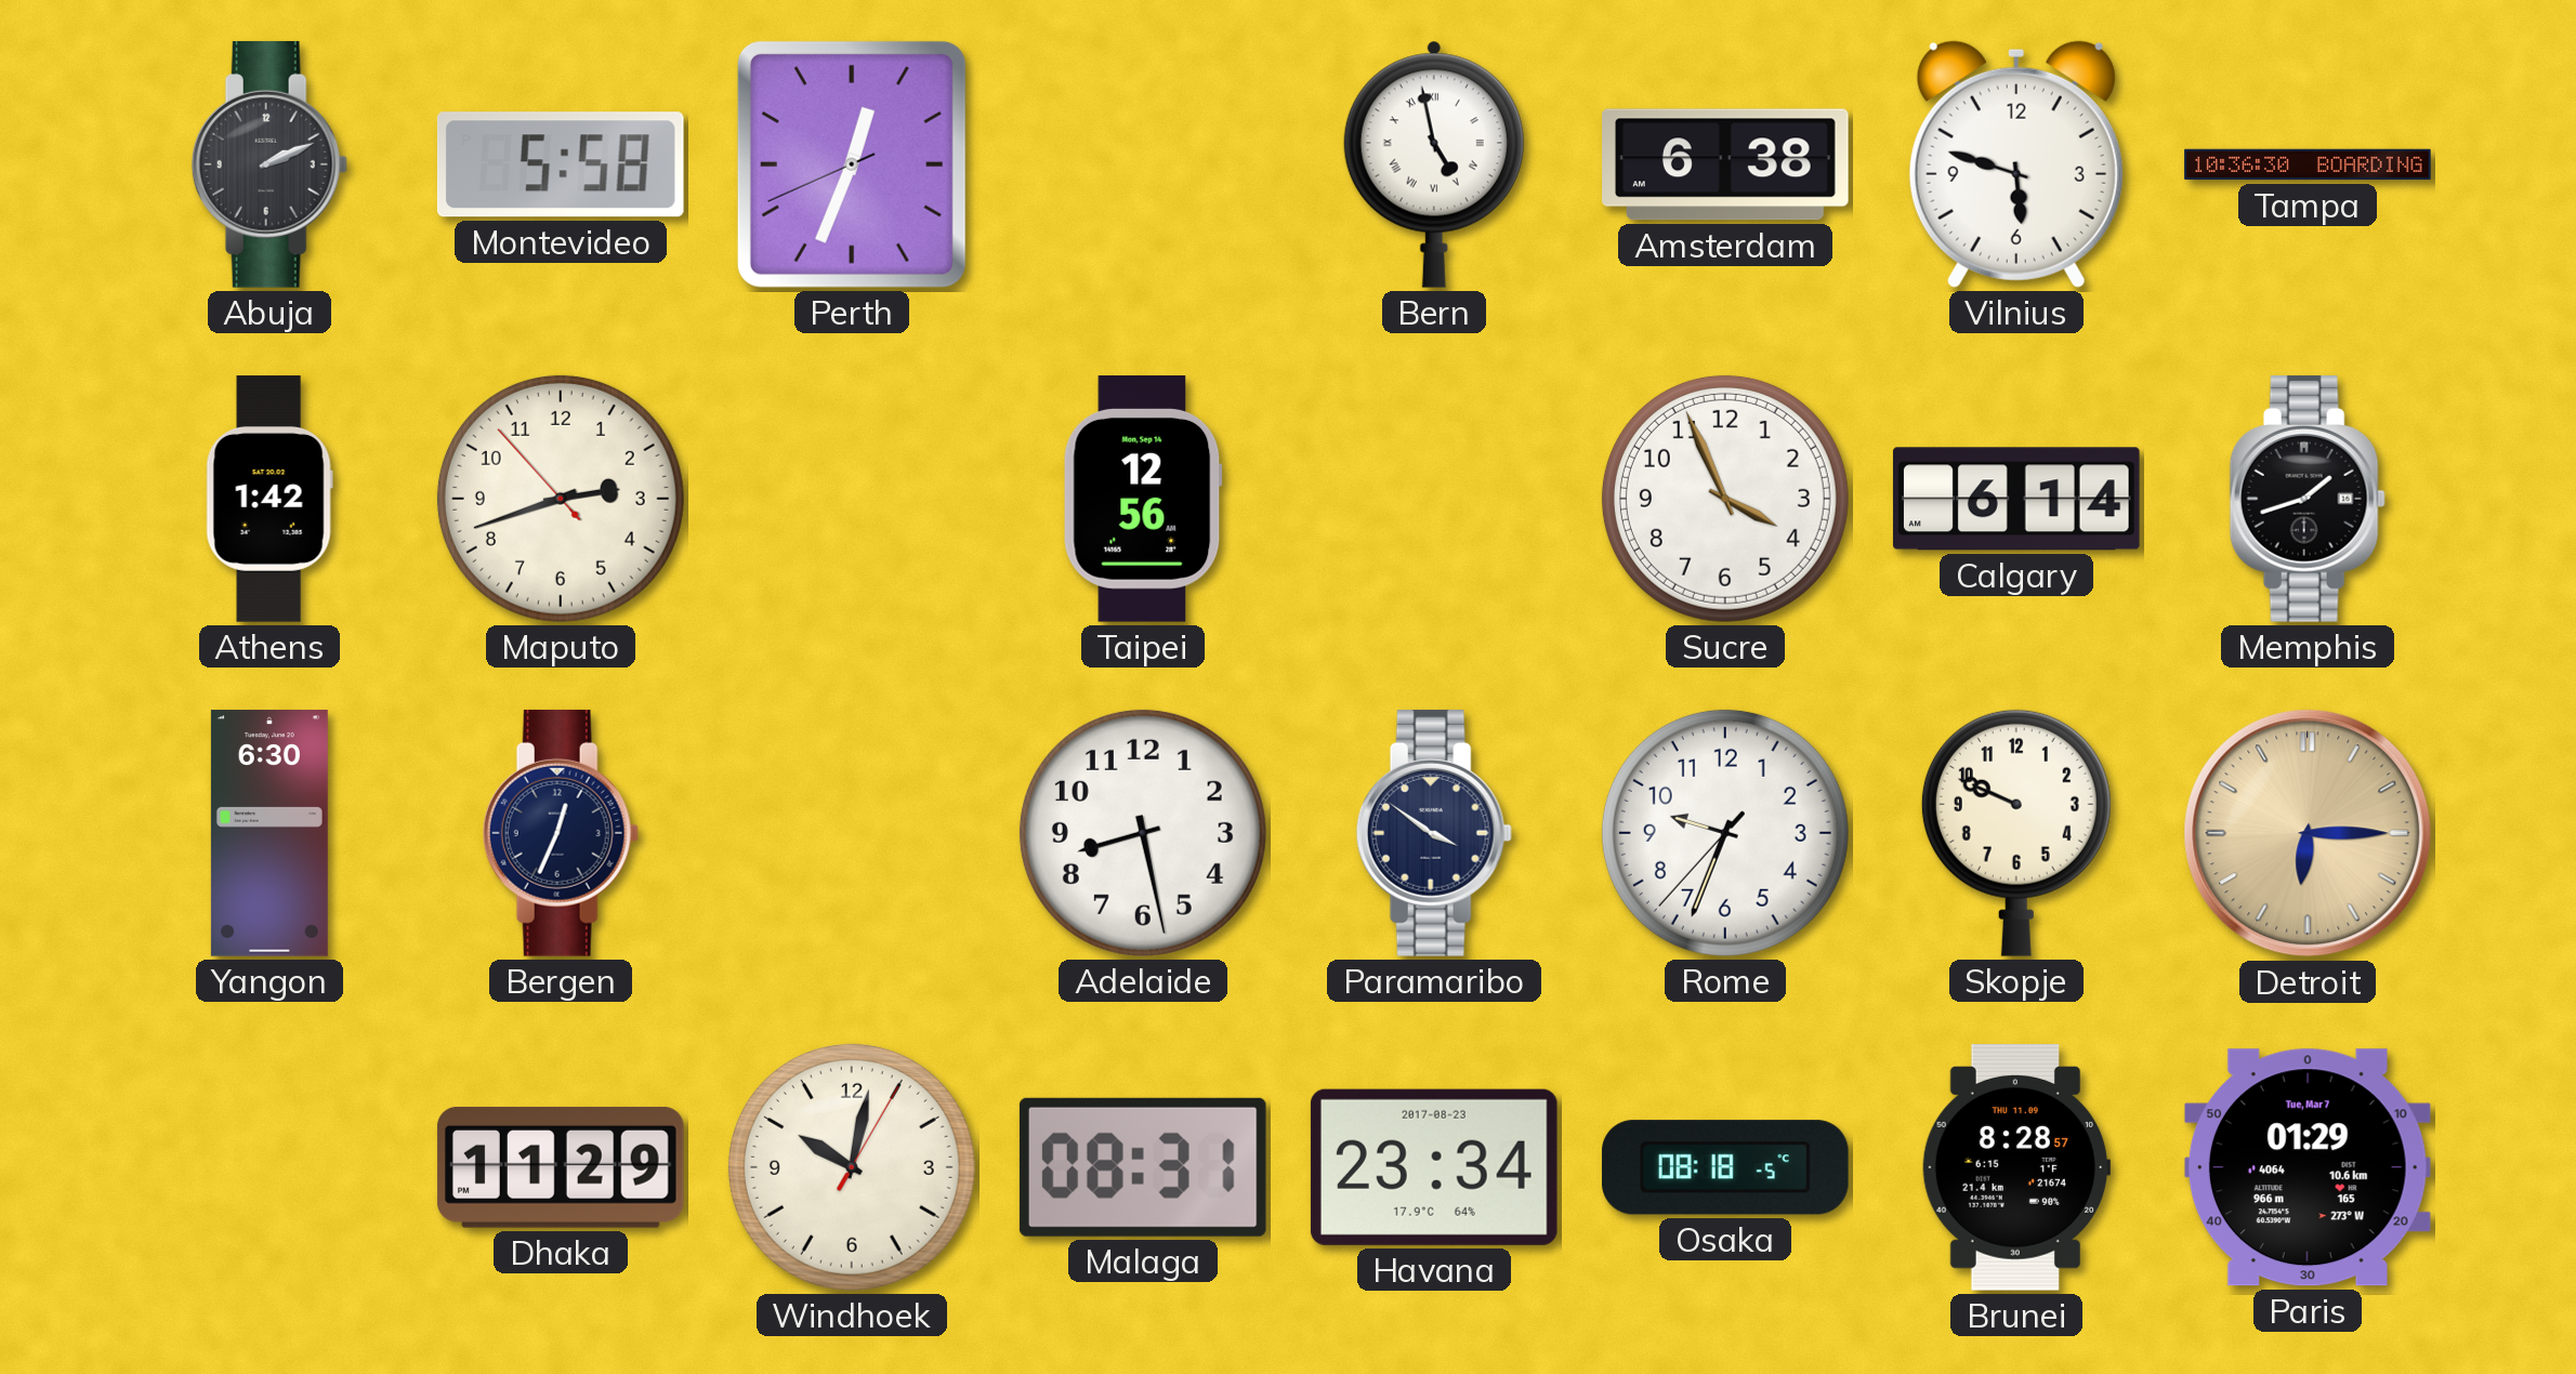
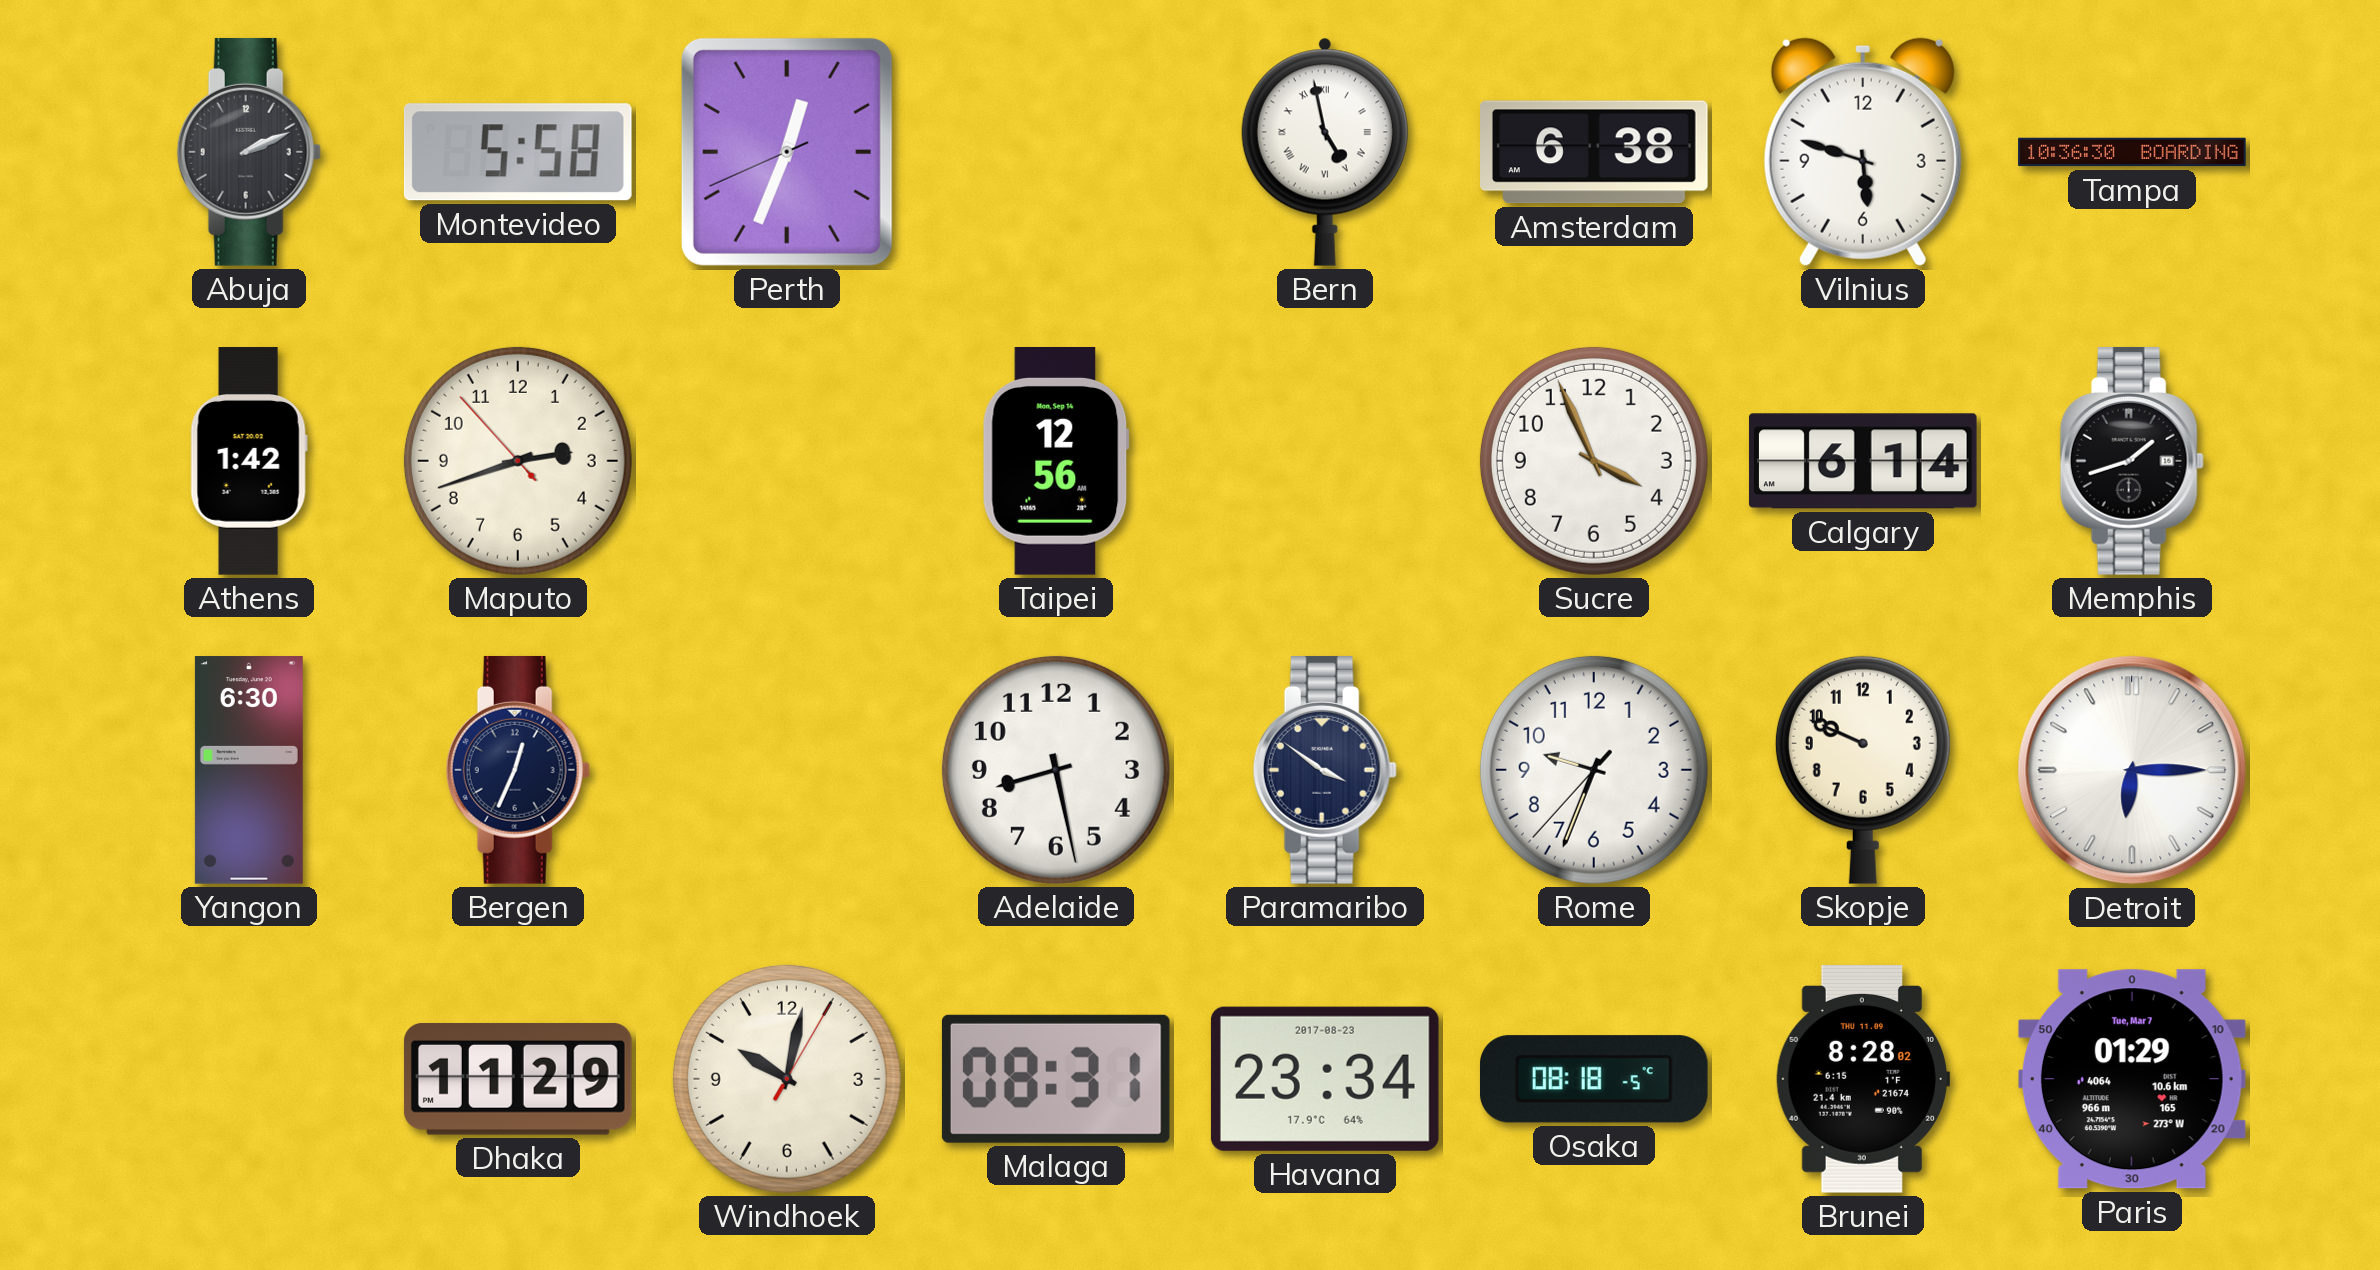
Detroit dial: champagne -> white (2132, 770)
Brunei: 8:28:57 -> 8:28:02 (1863, 1080)
